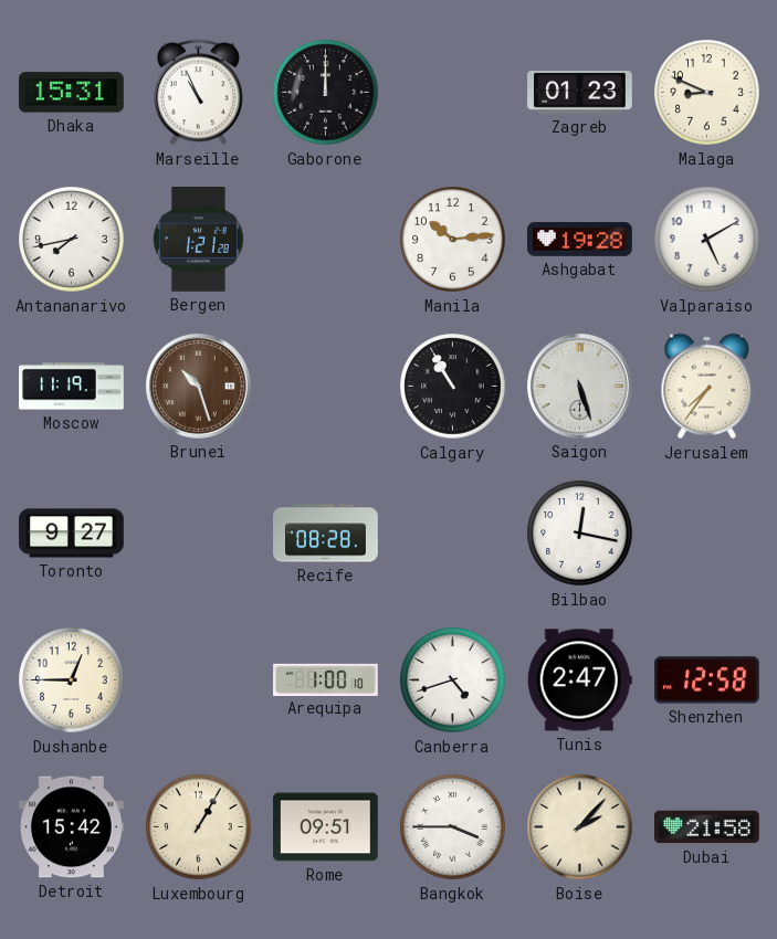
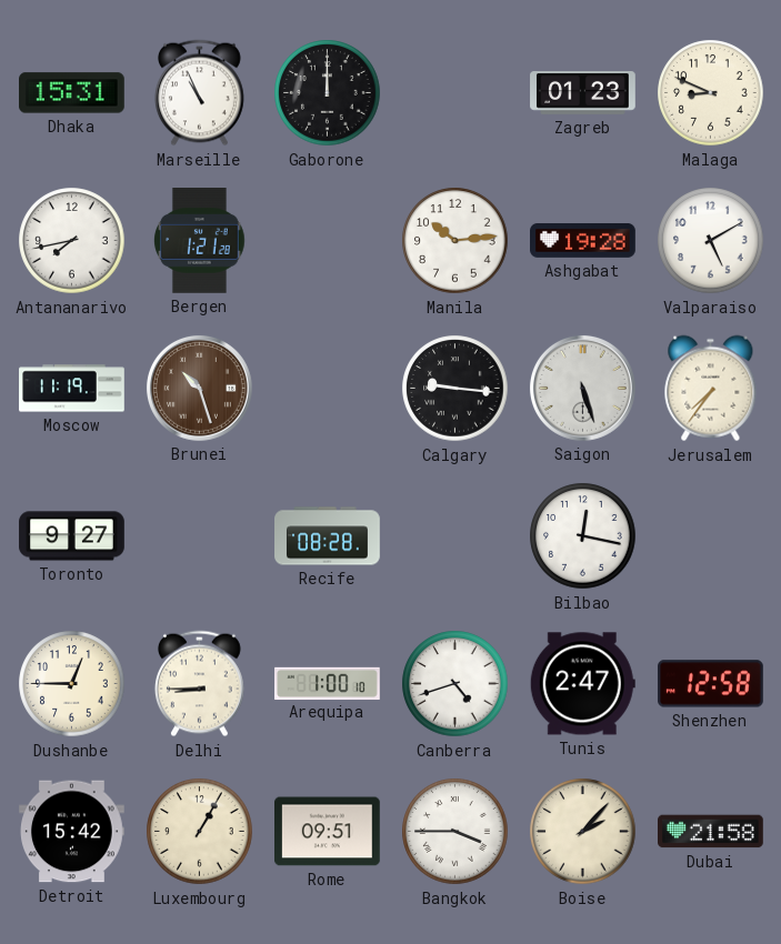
Calgary: 10:55 -> 9:16 (455, 389)
Delhi: none -> 8:45 (199, 684)
